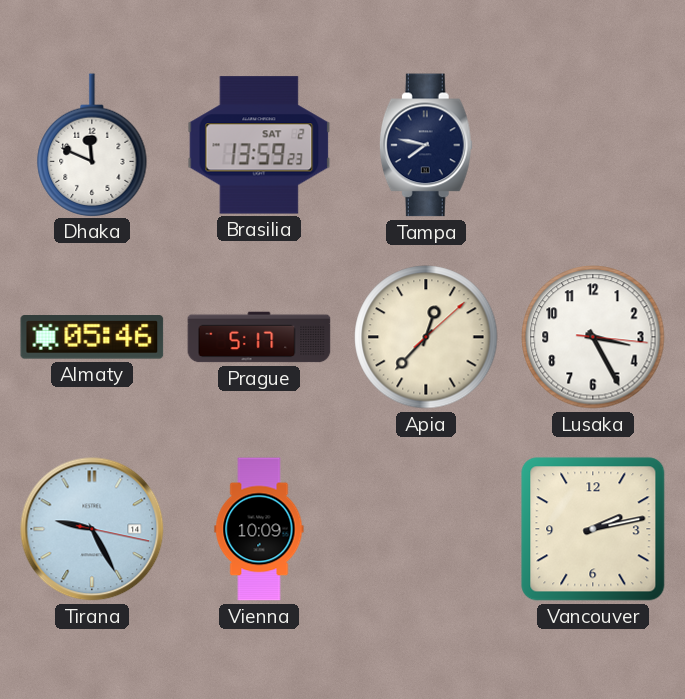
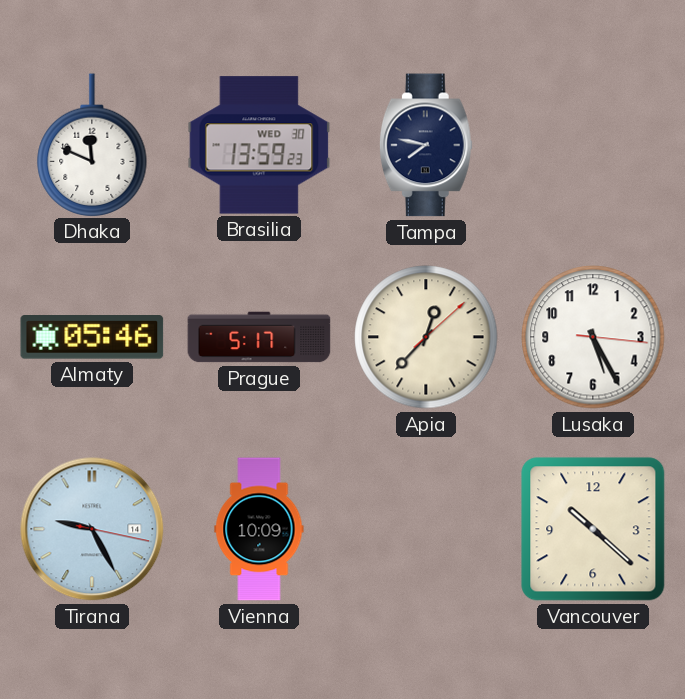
Brasilia date: SAT 2 -> WED 30 (259, 145)
Lusaka: 3:25 -> 5:25 (593, 337)
Vancouver: 2:13 -> 10:22 (593, 529)
